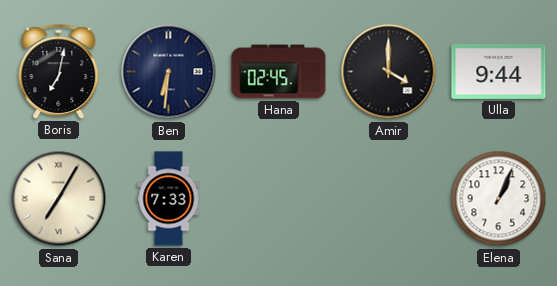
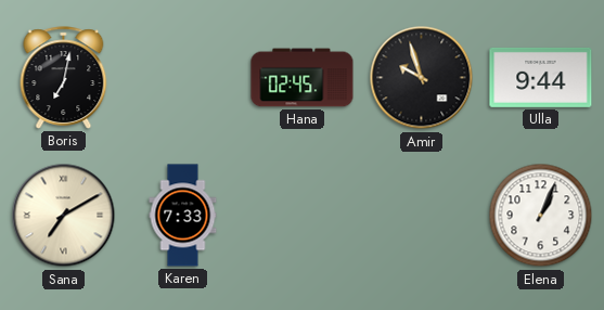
Ben: 6:31 -> none (169, 72)
Amir: 4:00 -> 9:57 (422, 78)
Sana: 7:05 -> 7:10 (64, 216)
